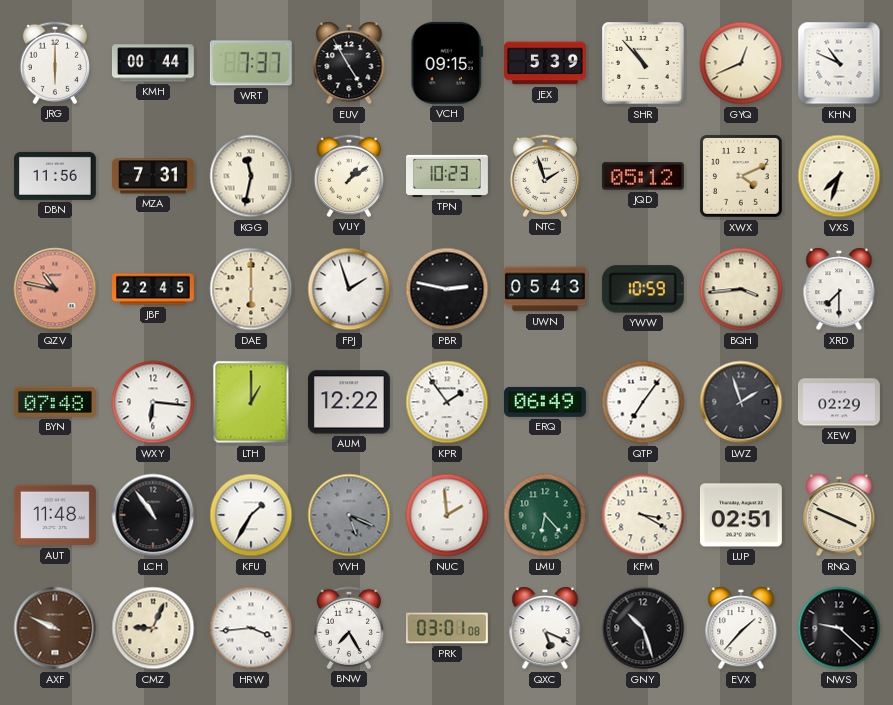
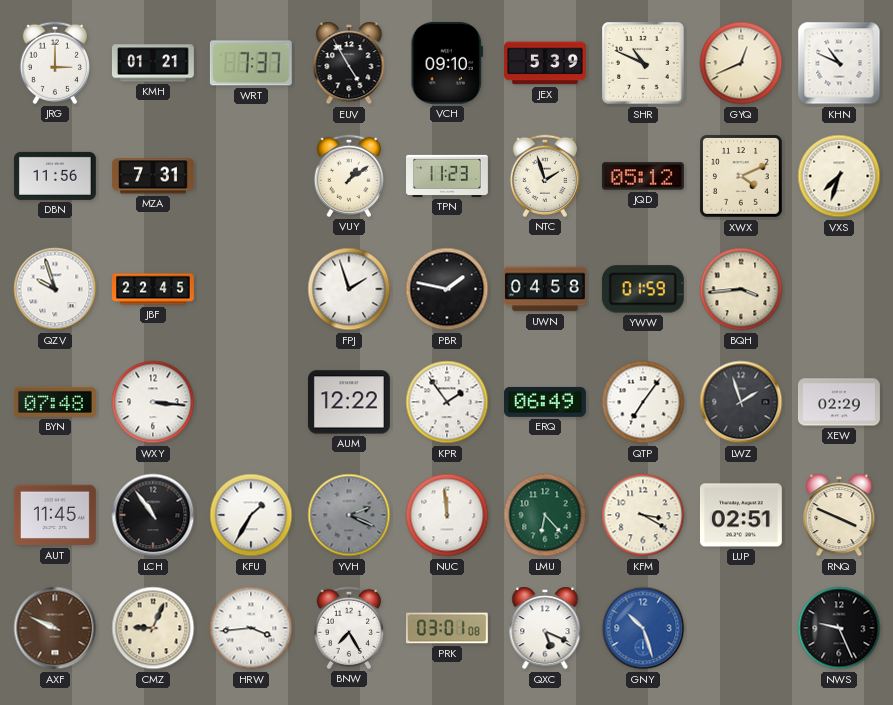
JRG: 6:00 -> 3:00 (54, 63)
KMH: 00:44 -> 01:21 (154, 63)
VCH: 09:15 -> 09:10 (446, 63)
SHR: 10:53 -> 10:49 (644, 64)
KGG: 11:32 -> none (251, 176)
TPN: 10:23 -> 11:23 (448, 176)
QZV: 10:47 -> 9:57 (55, 289)
QZV dial: salmon -> white (55, 289)
DAE: 6:00 -> none (251, 289)
PBR: 2:47 -> 1:47 (447, 289)
UWN: 05:43 -> 04:58 (545, 289)
YWW: 10:59 -> 01:59 (643, 289)
XRD: 7:30 -> none (839, 289)
WXY: 6:16 -> 3:16 (153, 402)
LTH: 1:00 -> none (251, 402)
AUT: 11:48 -> 11:45 (55, 515)
YVH: 5:19 -> 2:19 (349, 515)
NUC: 1:59 -> 11:59 (447, 515)
GNY dial: black -> blue (643, 628)
EVX: 1:37 -> none (741, 628)
NWS: 9:22 -> 9:26 (839, 628)
